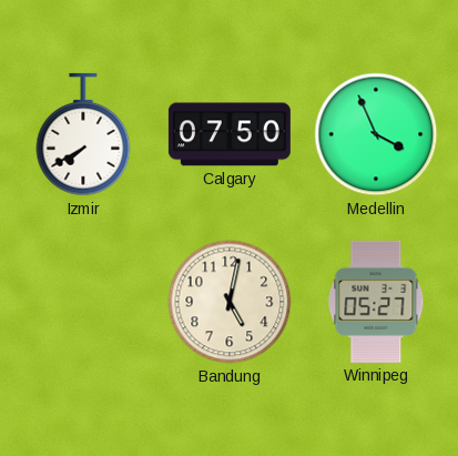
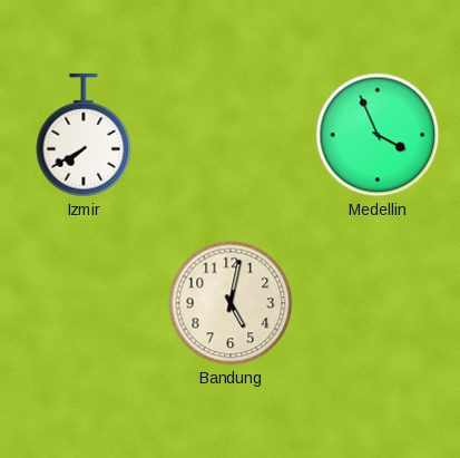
Calgary: 07:50 -> none (230, 134)
Winnipeg: 05:27 -> none (376, 302)
